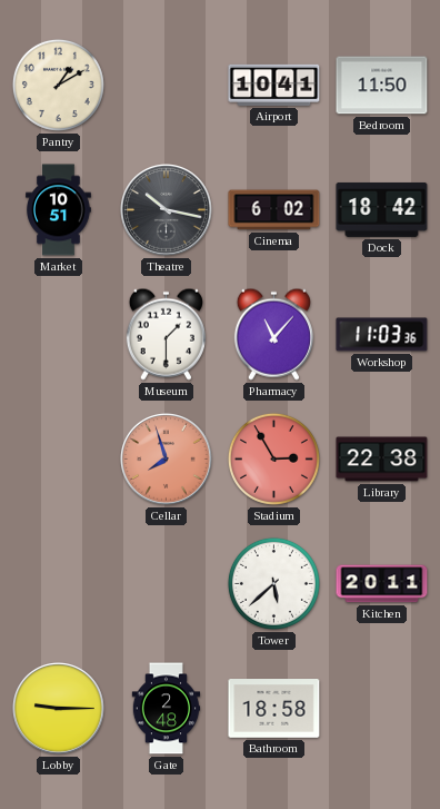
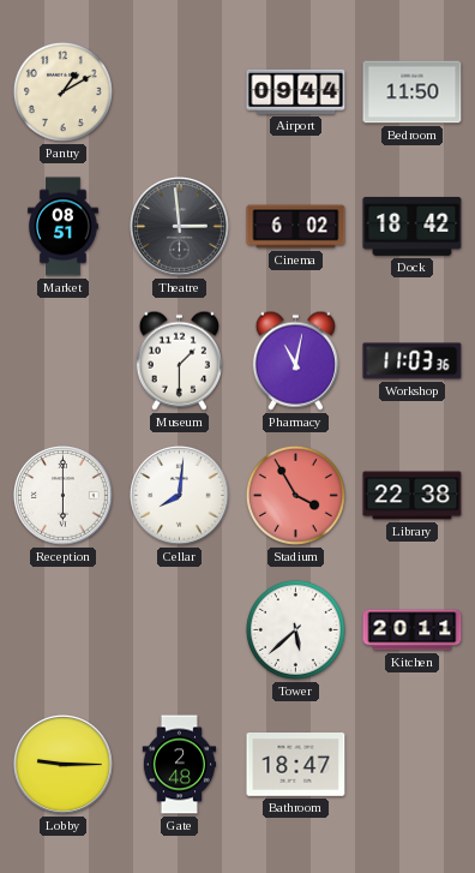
Airport: 10:41 -> 09:44 (296, 91)
Market: 10:51 -> 08:51 (64, 227)
Theatre: 10:17 -> 2:59 (180, 227)
Pharmacy: 11:07 -> 11:02 (295, 360)
Reception: none -> 6:00 (64, 496)
Cellar: 7:57 -> 8:01 (180, 496)
Cellar dial: salmon -> white (180, 496)
Stadium: 2:55 -> 3:55 (295, 495)
Bathroom: 18:58 -> 18:47 (296, 765)
